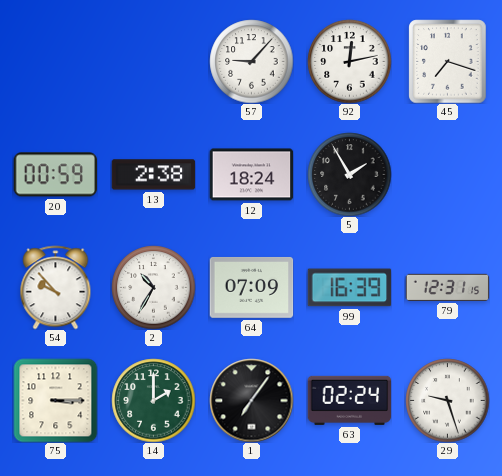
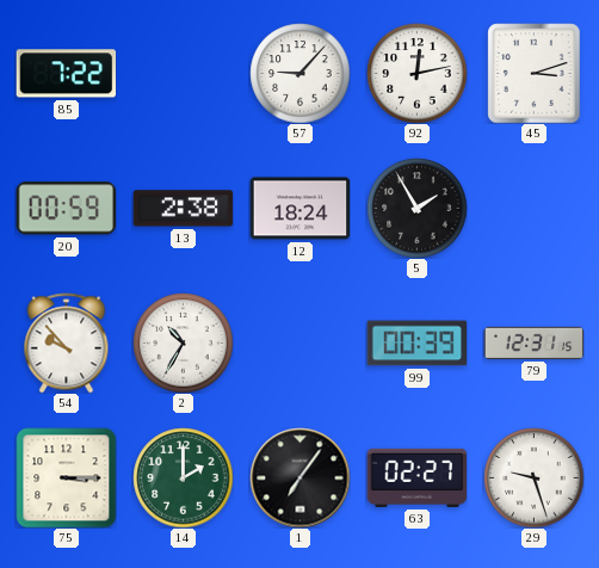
85: none -> 7:22 (66, 74)
45: 7:18 -> 3:12 (535, 73)
64: 07:09 -> none (251, 287)
99: 16:39 -> 00:39 (416, 344)
63: 02:24 -> 02:27 (416, 477)
